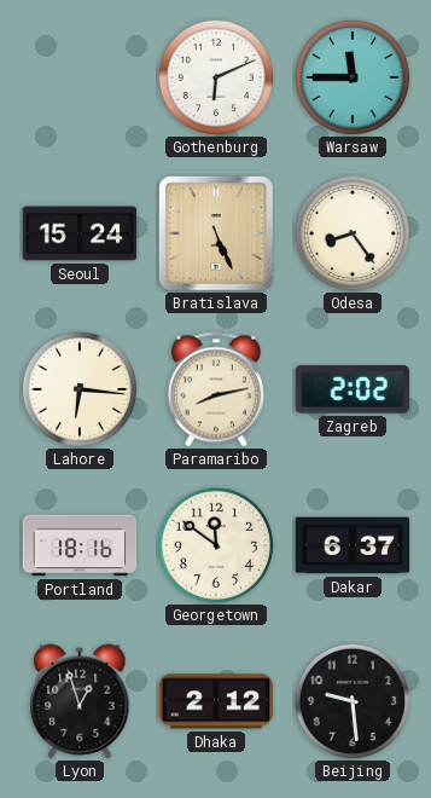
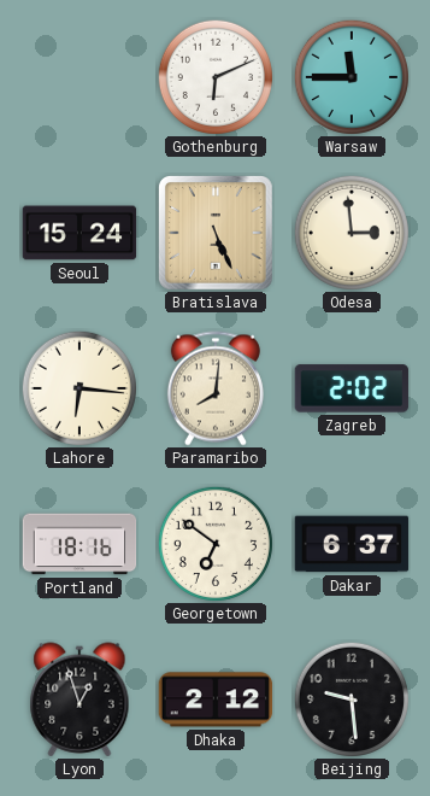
Odesa: 8:24 -> 2:59 (352, 233)
Paramaribo: 8:13 -> 8:01 (216, 388)
Georgetown: 11:51 -> 6:51 (216, 544)
